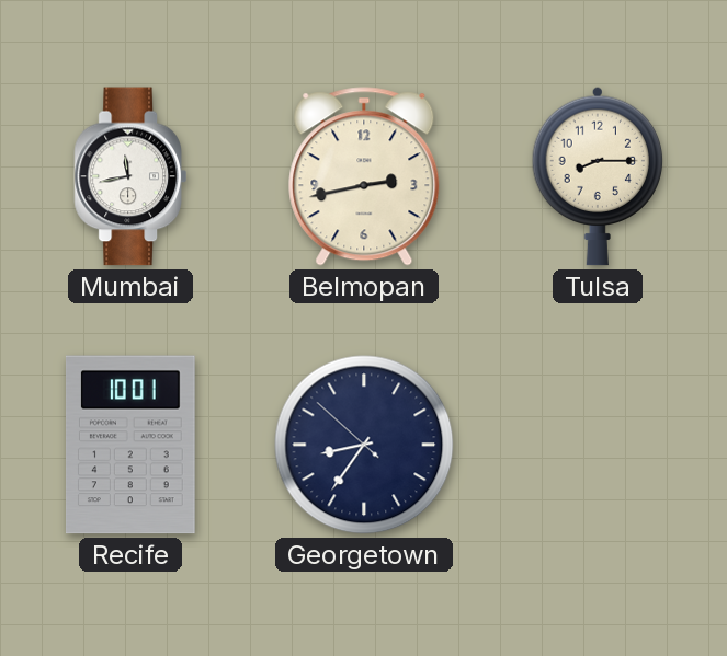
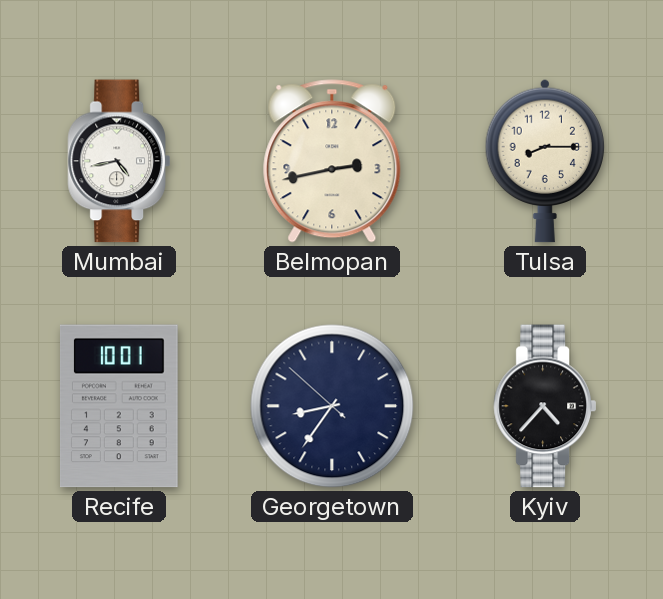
Mumbai: 11:43 -> 4:43 (119, 161)
Kyiv: none -> 4:37 (545, 406)
